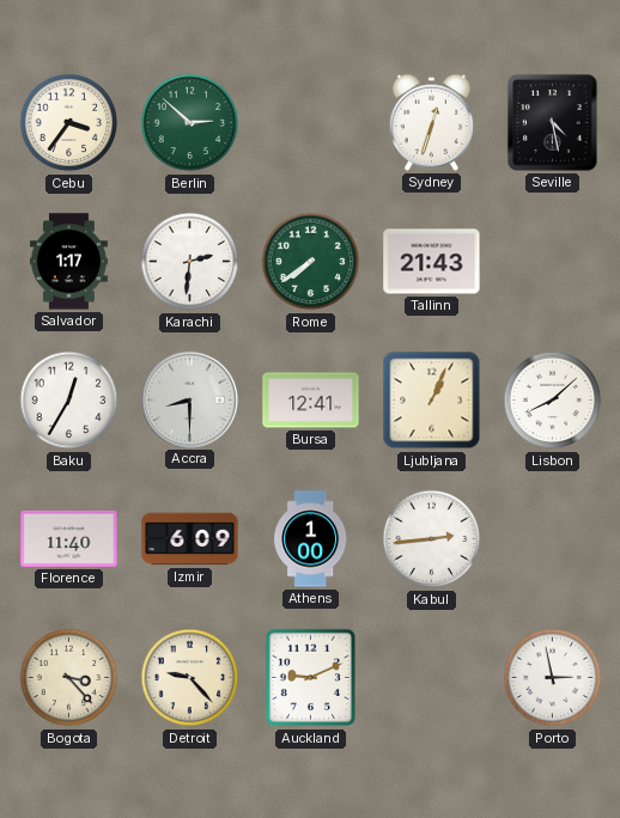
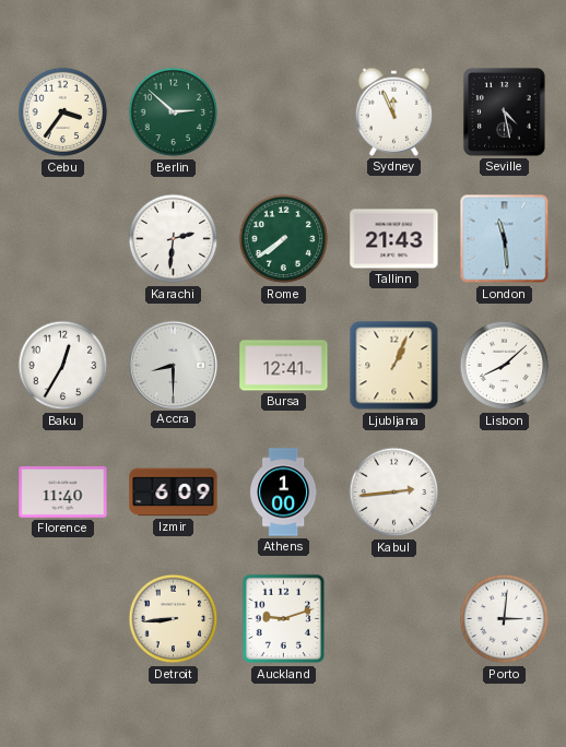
Sydney: 12:33 -> 11:56 (393, 111)
Salvador: 1:17 -> none (68, 262)
London: none -> 11:29 (505, 239)
Bogota: 3:23 -> none (69, 678)
Detroit: 9:23 -> 8:44 (174, 619)
Auckland: 9:11 -> 9:12 (284, 619)
Porto: 2:58 -> 3:01 (505, 619)
